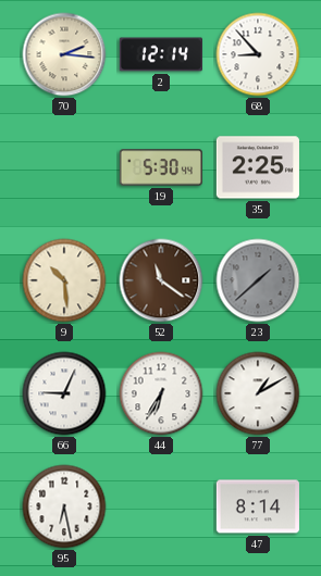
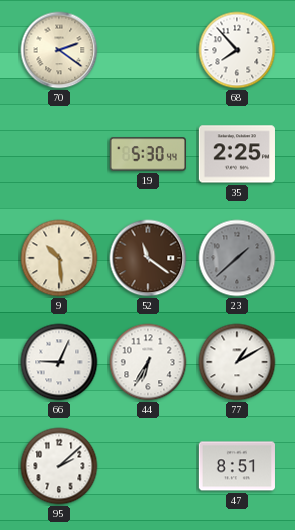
70: 2:16 -> 2:21 (59, 50)
2: 12:14 -> none (161, 54)
68: 8:53 -> 7:53 (237, 50)
95: 6:28 -> 2:08 (59, 466)
47: 8:14 -> 8:51 (236, 466)
